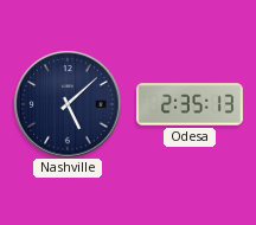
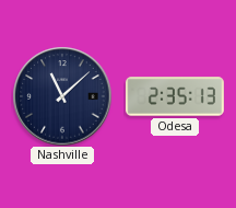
Nashville: 5:08 -> 11:08 (62, 96)
